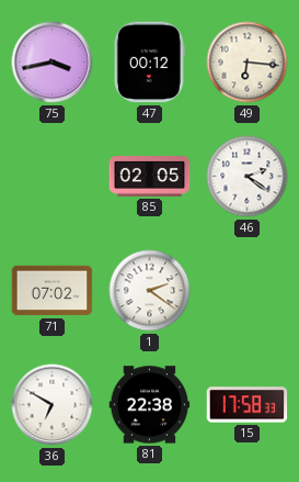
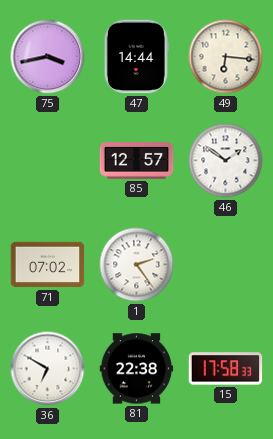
47: 00:12 -> 14:44 (136, 57)
85: 02:05 -> 12:57 (137, 161)
46: 2:21 -> 1:51 (226, 161)
1: 2:21 -> 2:24 (137, 265)
